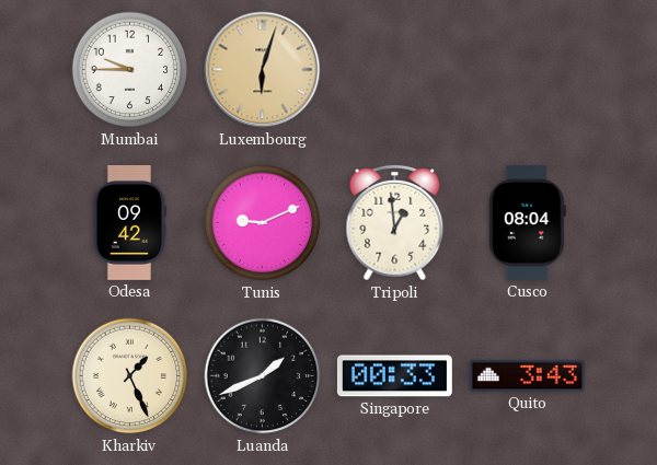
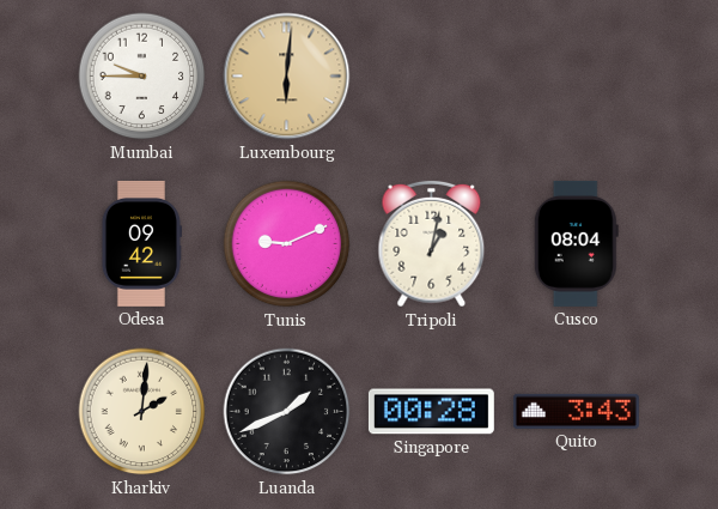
Luxembourg: 6:03 -> 6:01 (287, 77)
Tripoli: 12:59 -> 1:02 (432, 244)
Kharkiv: 1:26 -> 2:01 (142, 412)
Singapore: 00:33 -> 00:28 (431, 412)
